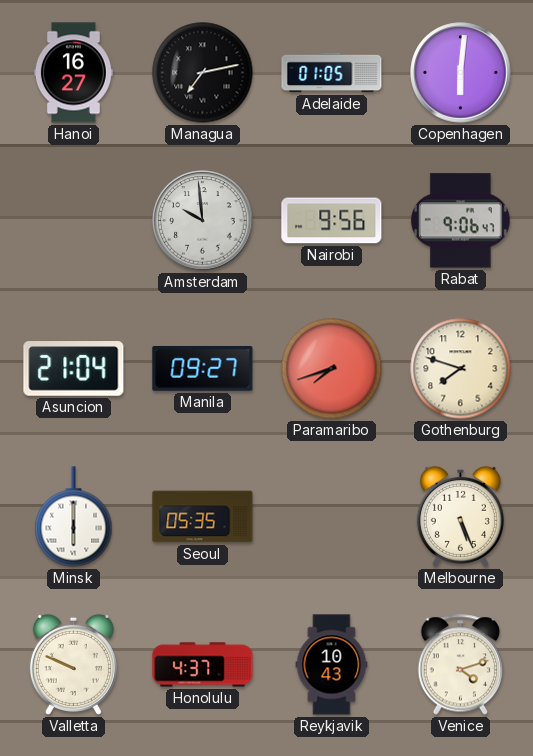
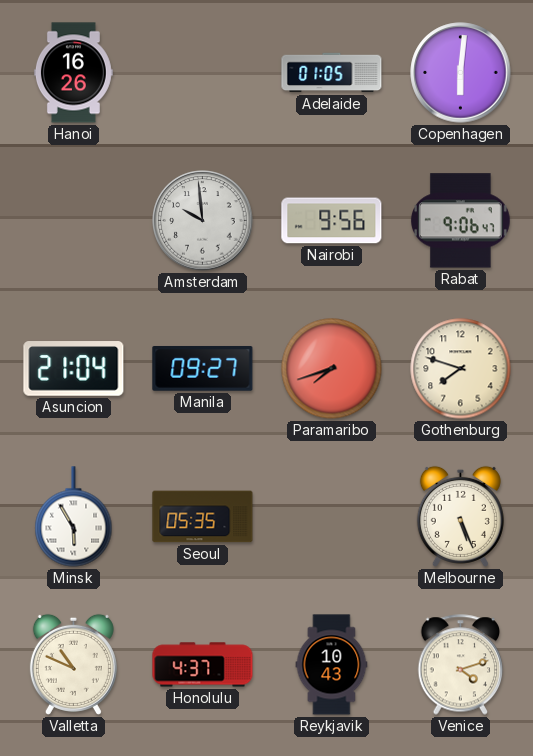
Hanoi: 16:27 -> 16:26 (73, 73)
Managua: 7:13 -> none (203, 73)
Minsk: 6:00 -> 5:55 (74, 517)
Valletta: 9:49 -> 10:49 (73, 664)
